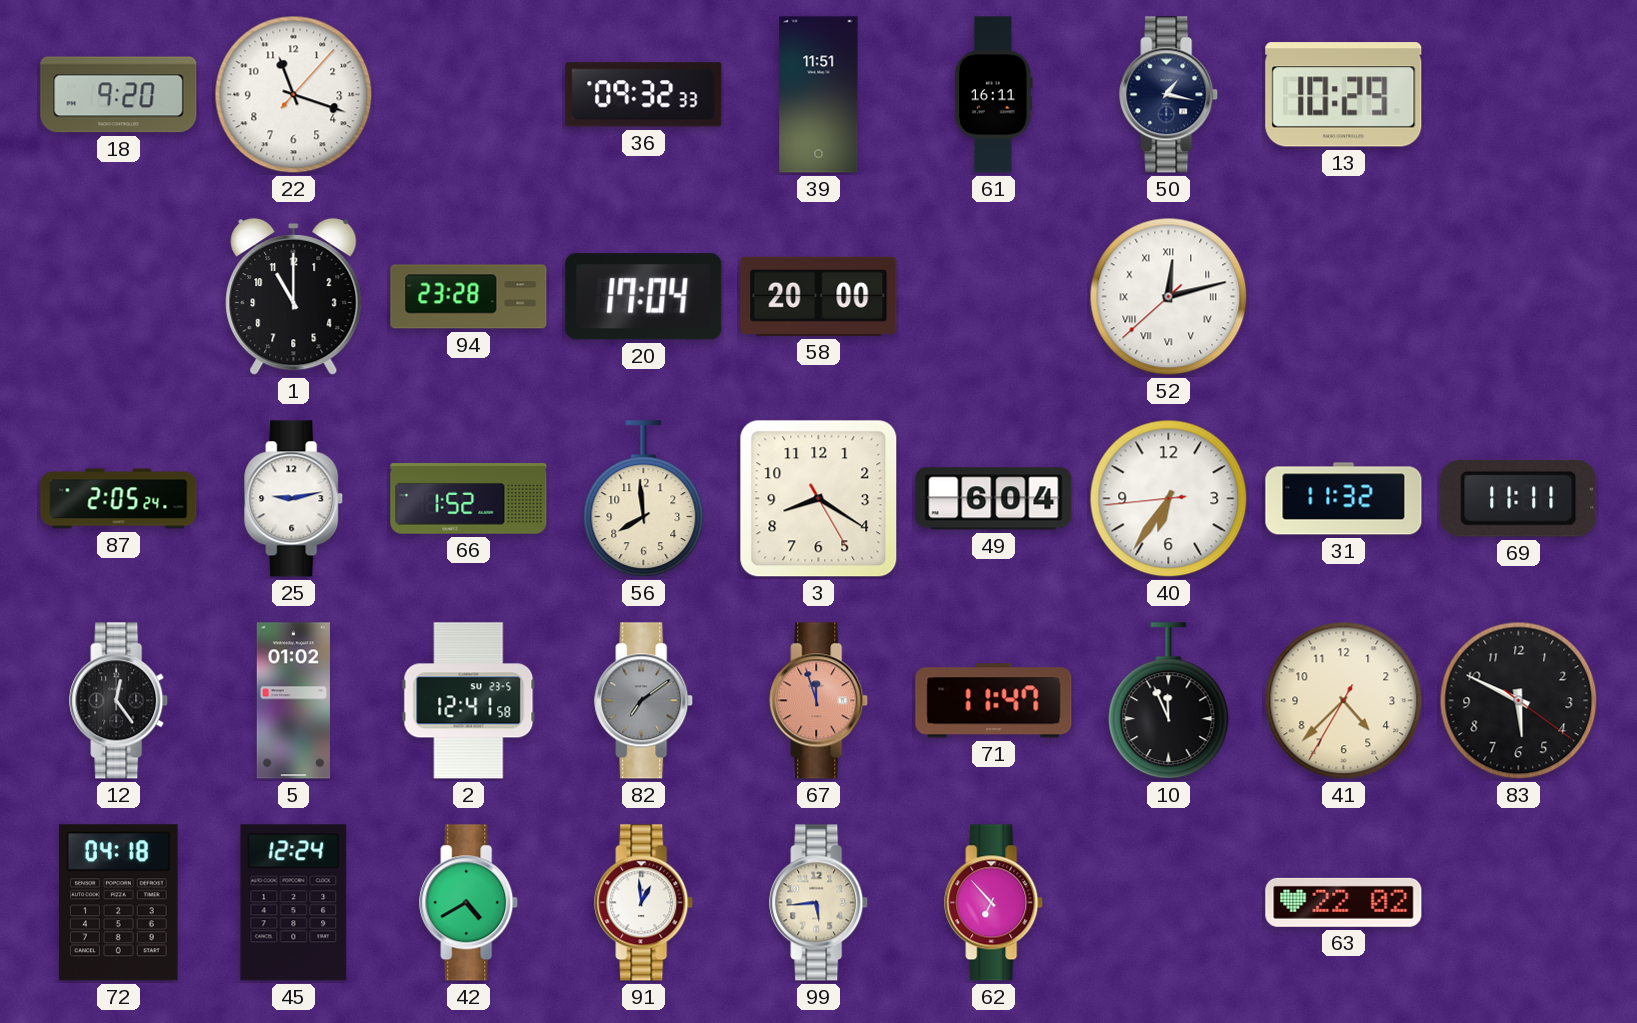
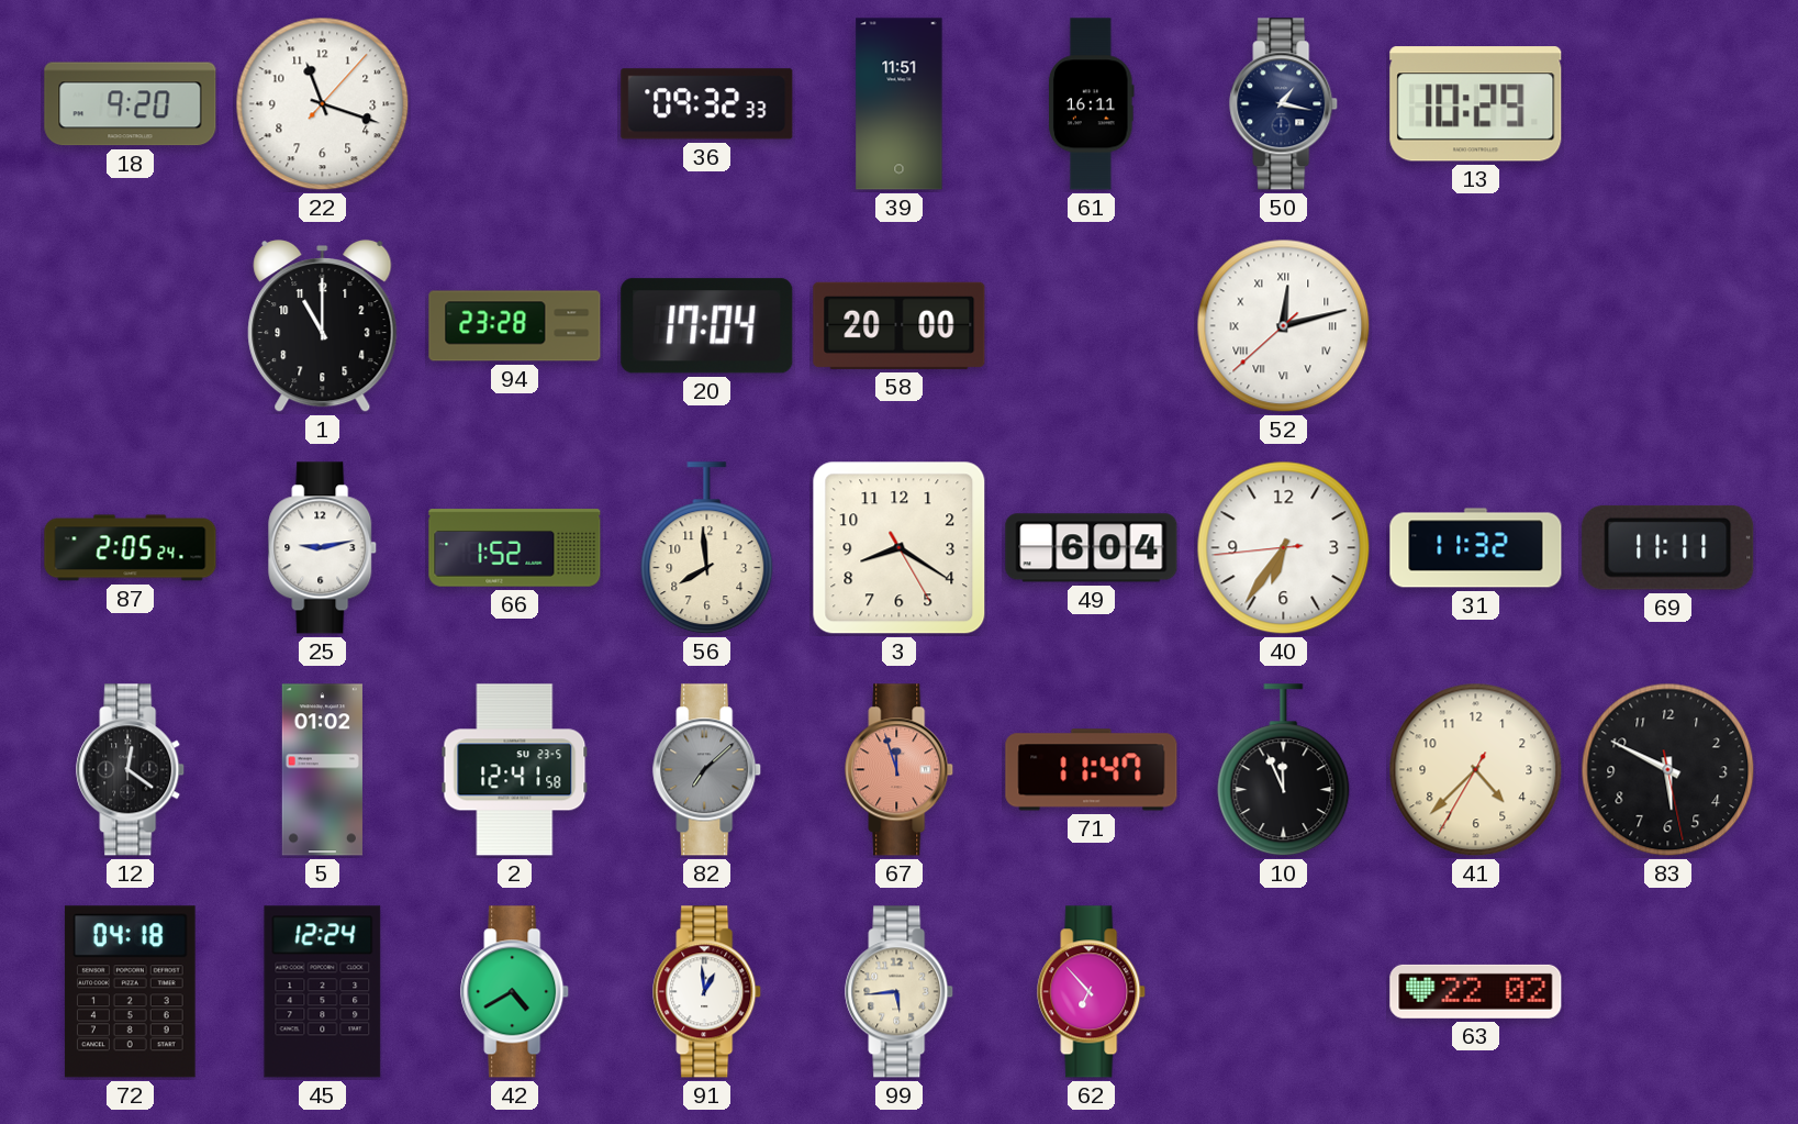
12: 12:24 -> 12:21 (131, 770)
82: 7:09 -> 7:08 (707, 770)
83: 5:49:21 -> 5:49:28 (1668, 770)
